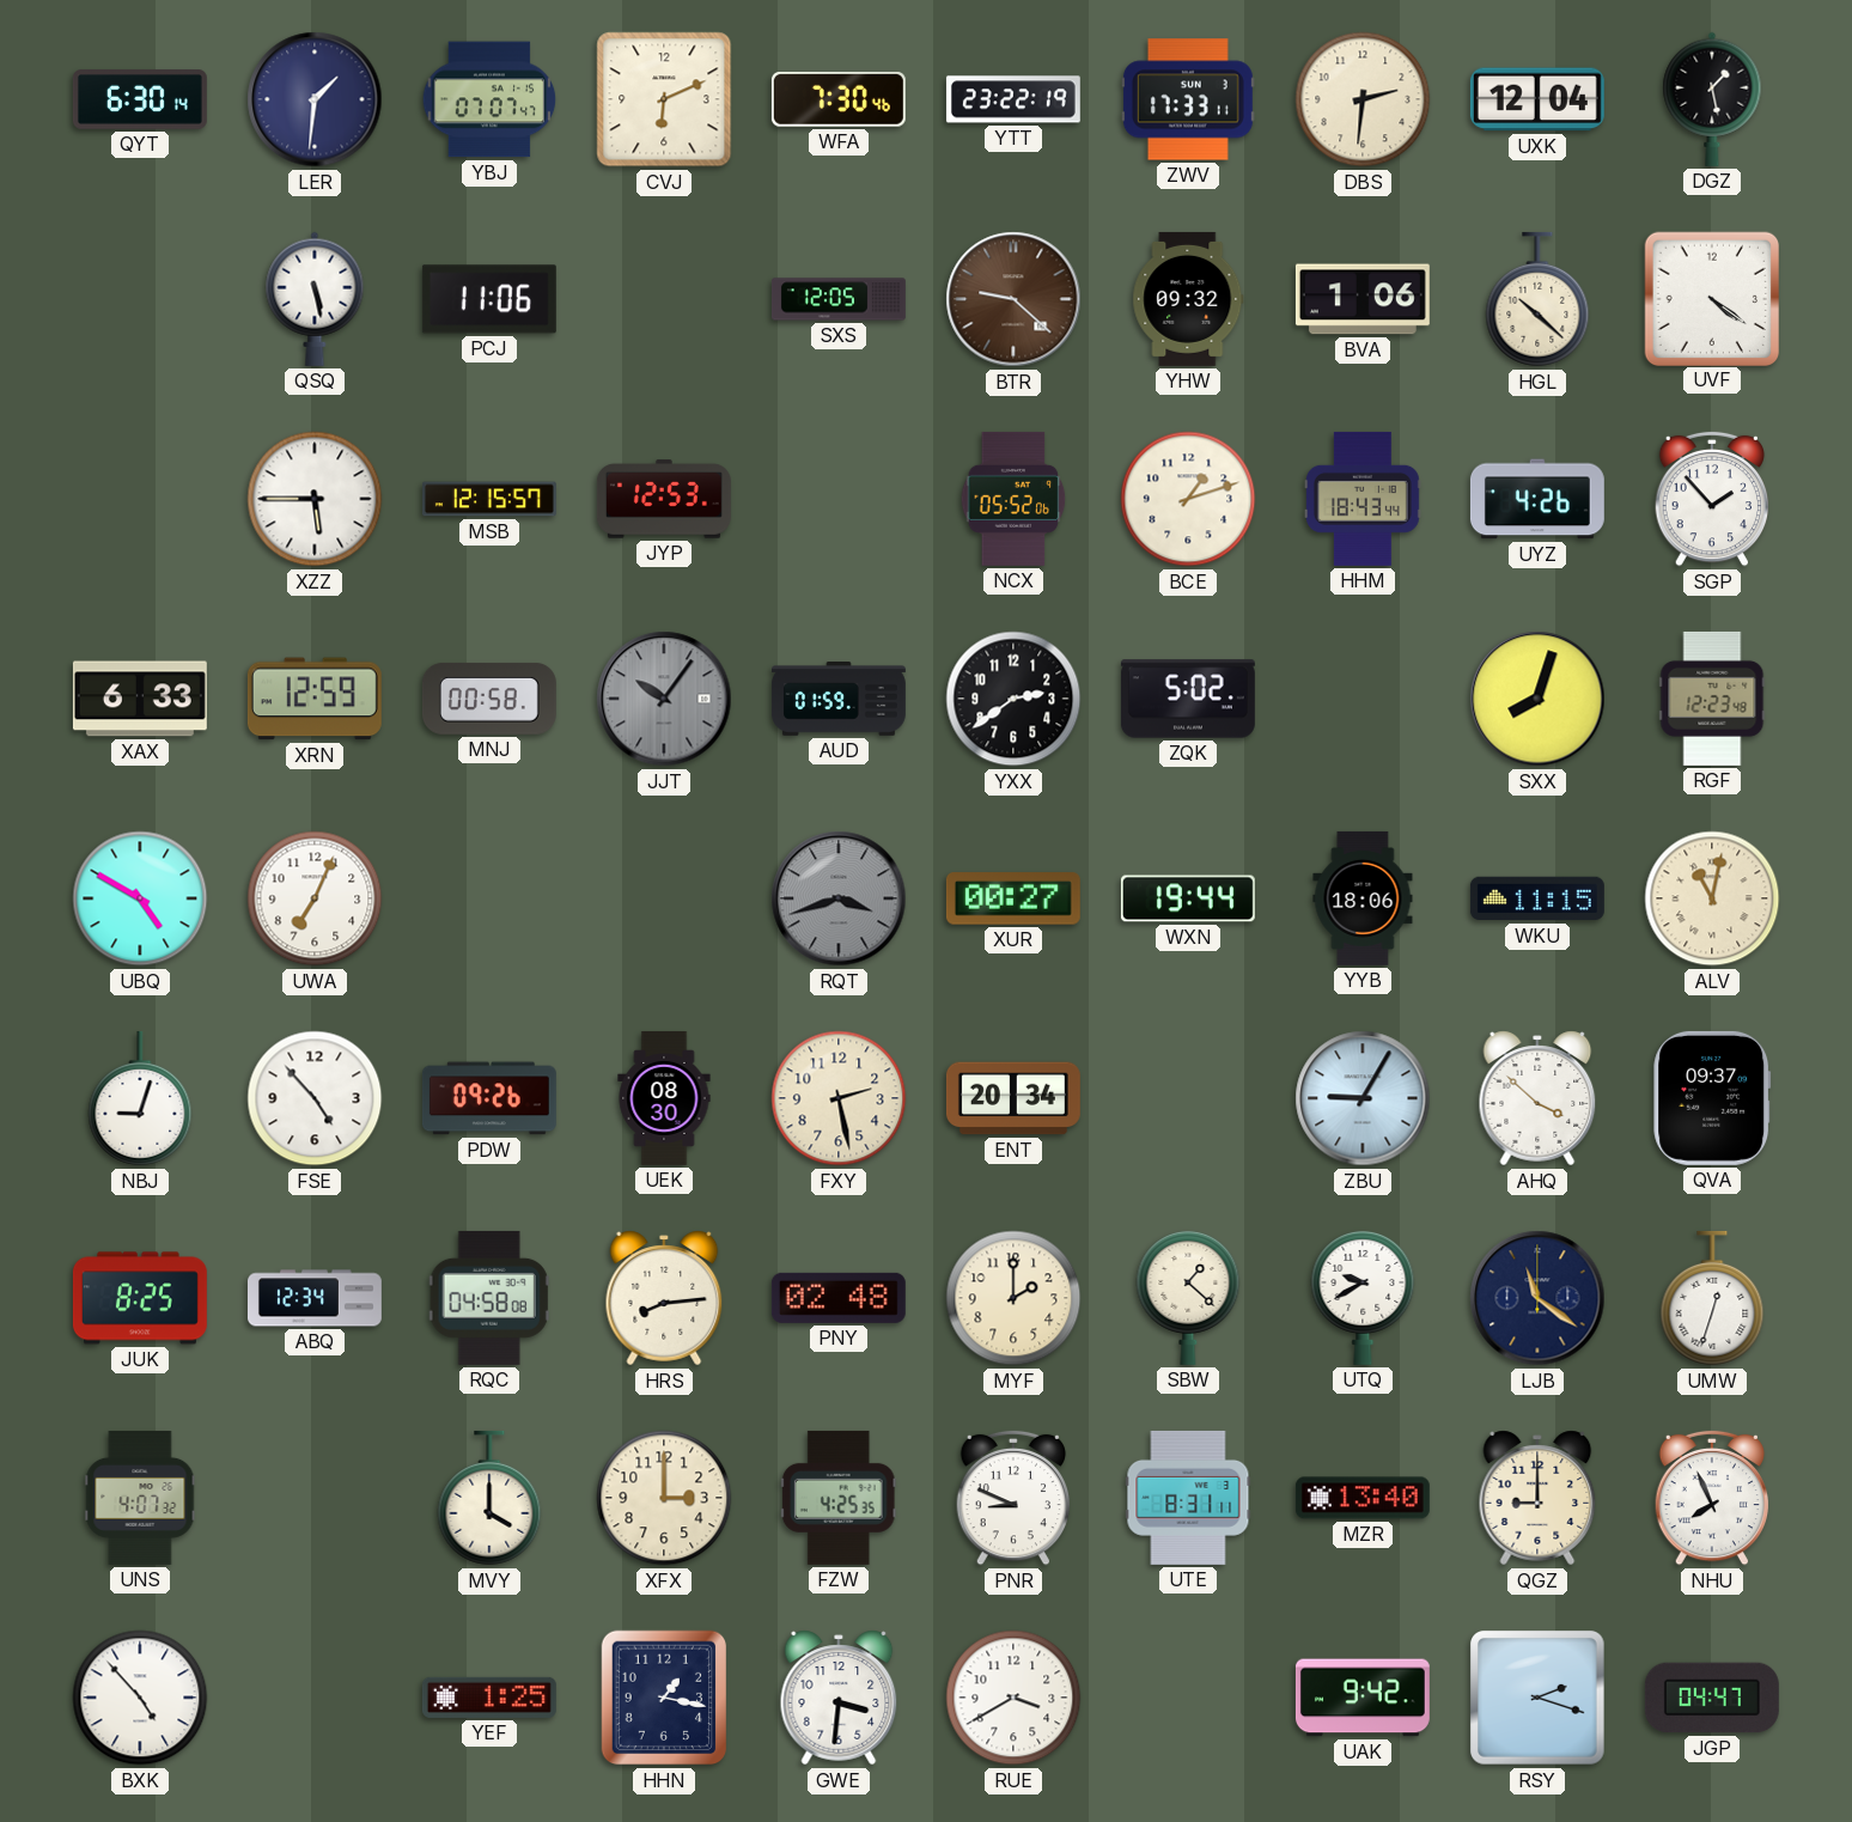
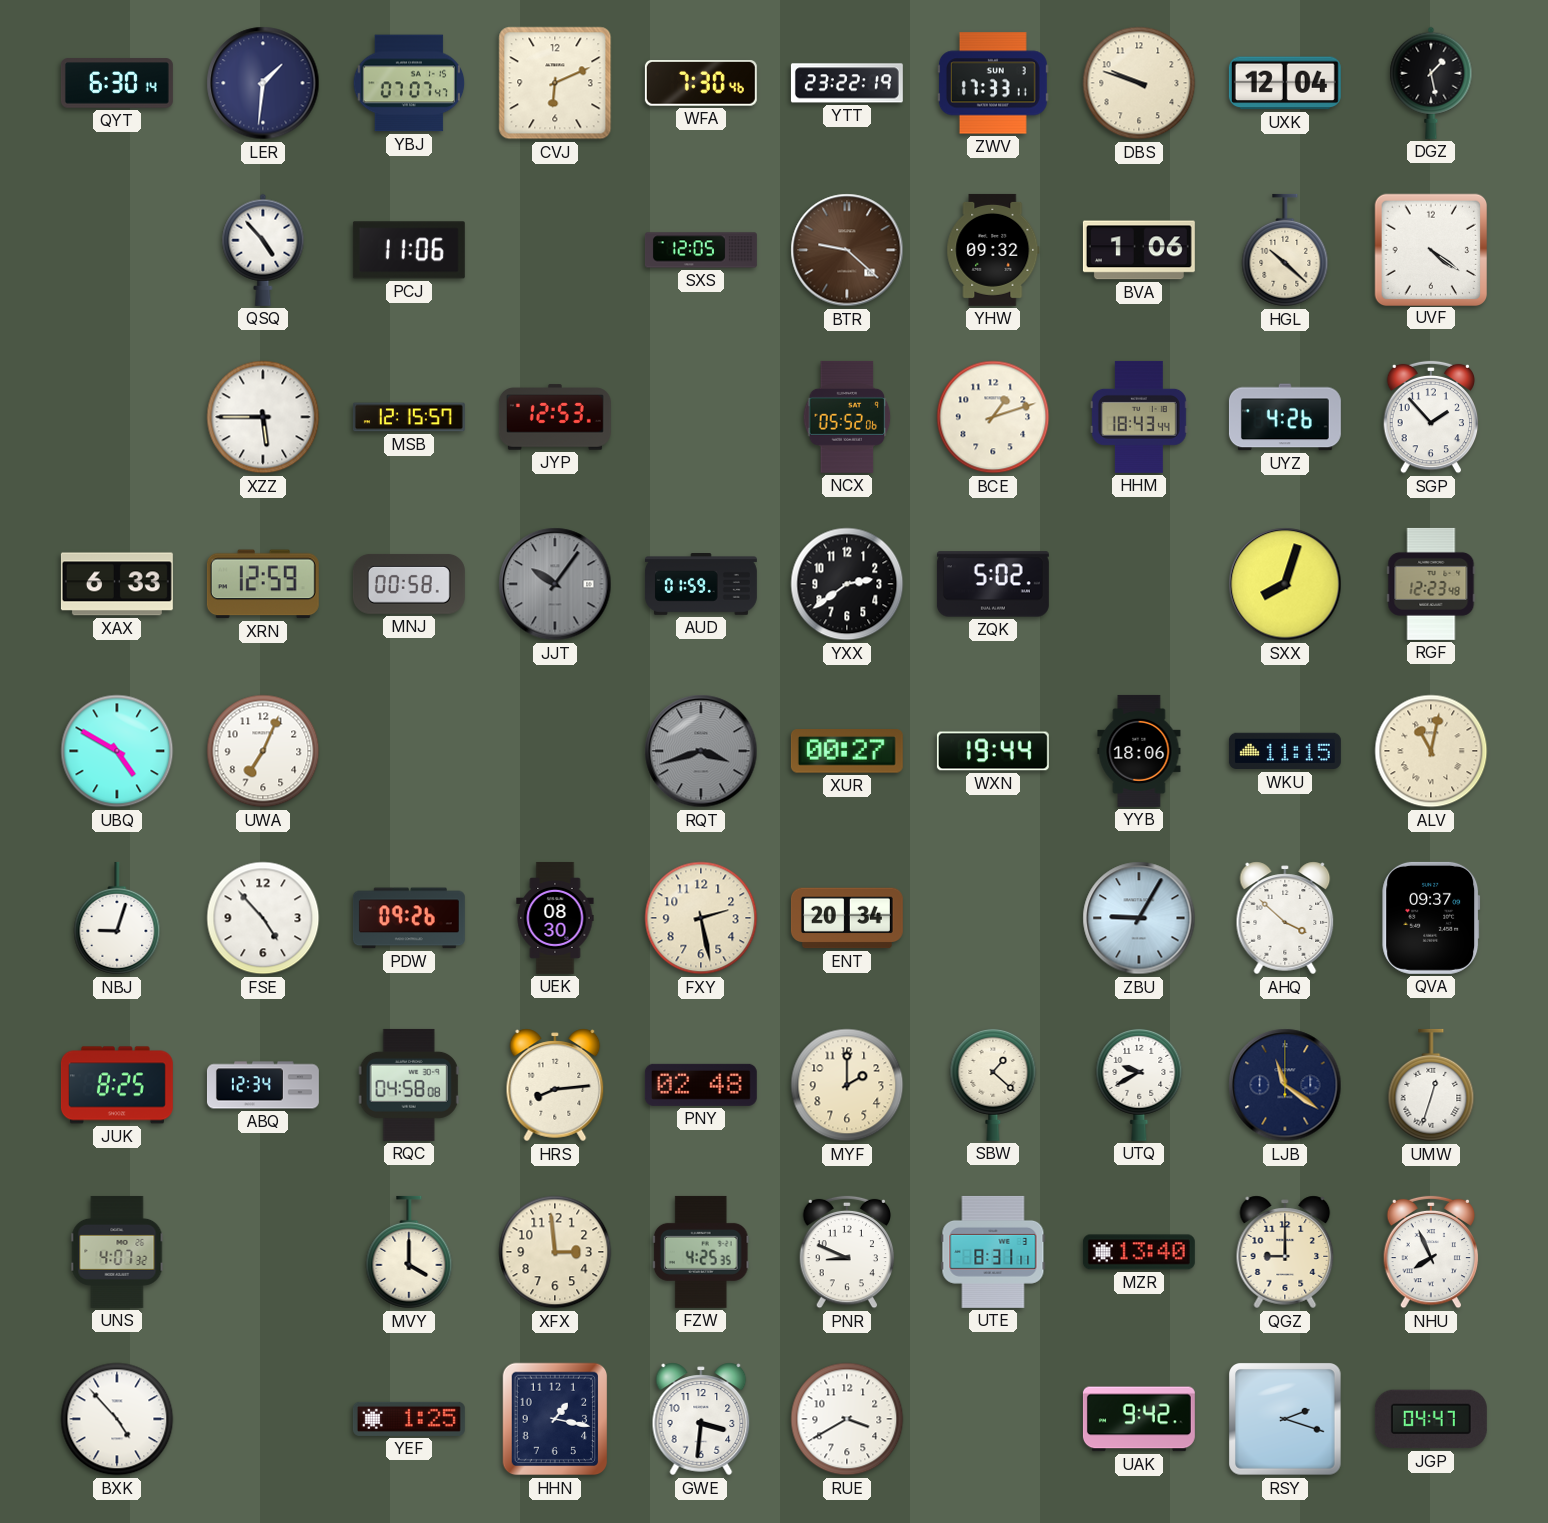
DBS: 2:31 -> 9:48 (1139, 83)
QSQ: 5:28 -> 4:53 (263, 250)
XFX: 3:00 -> 2:59 (555, 1252)
